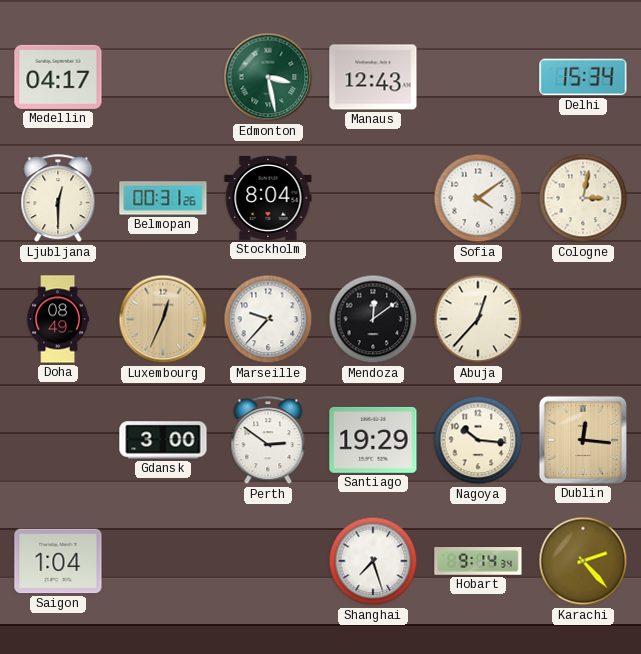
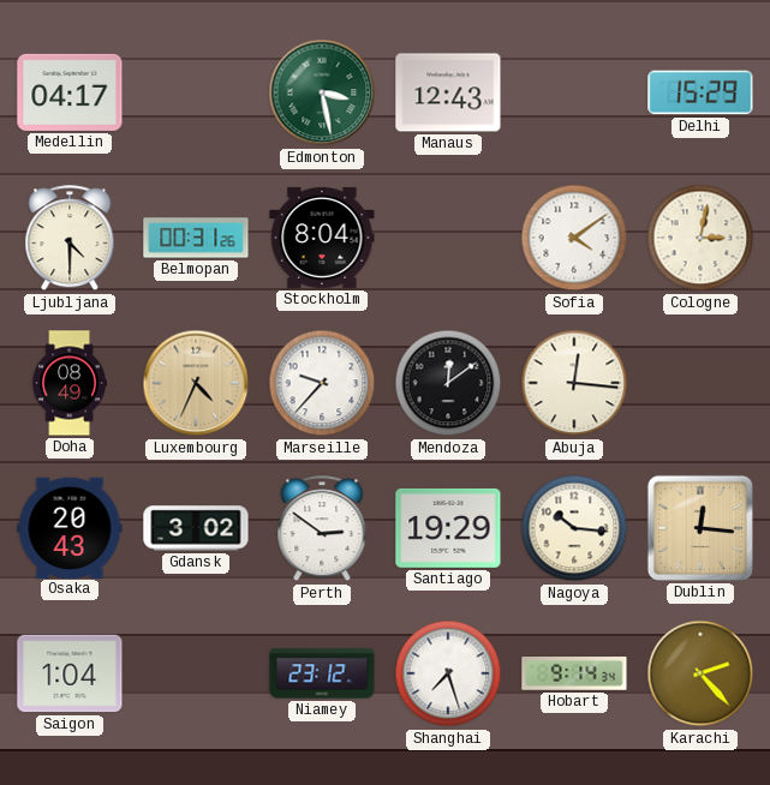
Delhi: 15:34 -> 15:29 (700, 92)
Ljubljana: 12:30 -> 4:30 (70, 239)
Luxembourg: 12:34 -> 4:34 (196, 383)
Abuja: 12:37 -> 12:16 (574, 383)
Osaka: none -> 20:43 (70, 527)
Gdansk: 3:00 -> 3:02 (196, 528)
Niamey: none -> 23:12 (322, 673)
